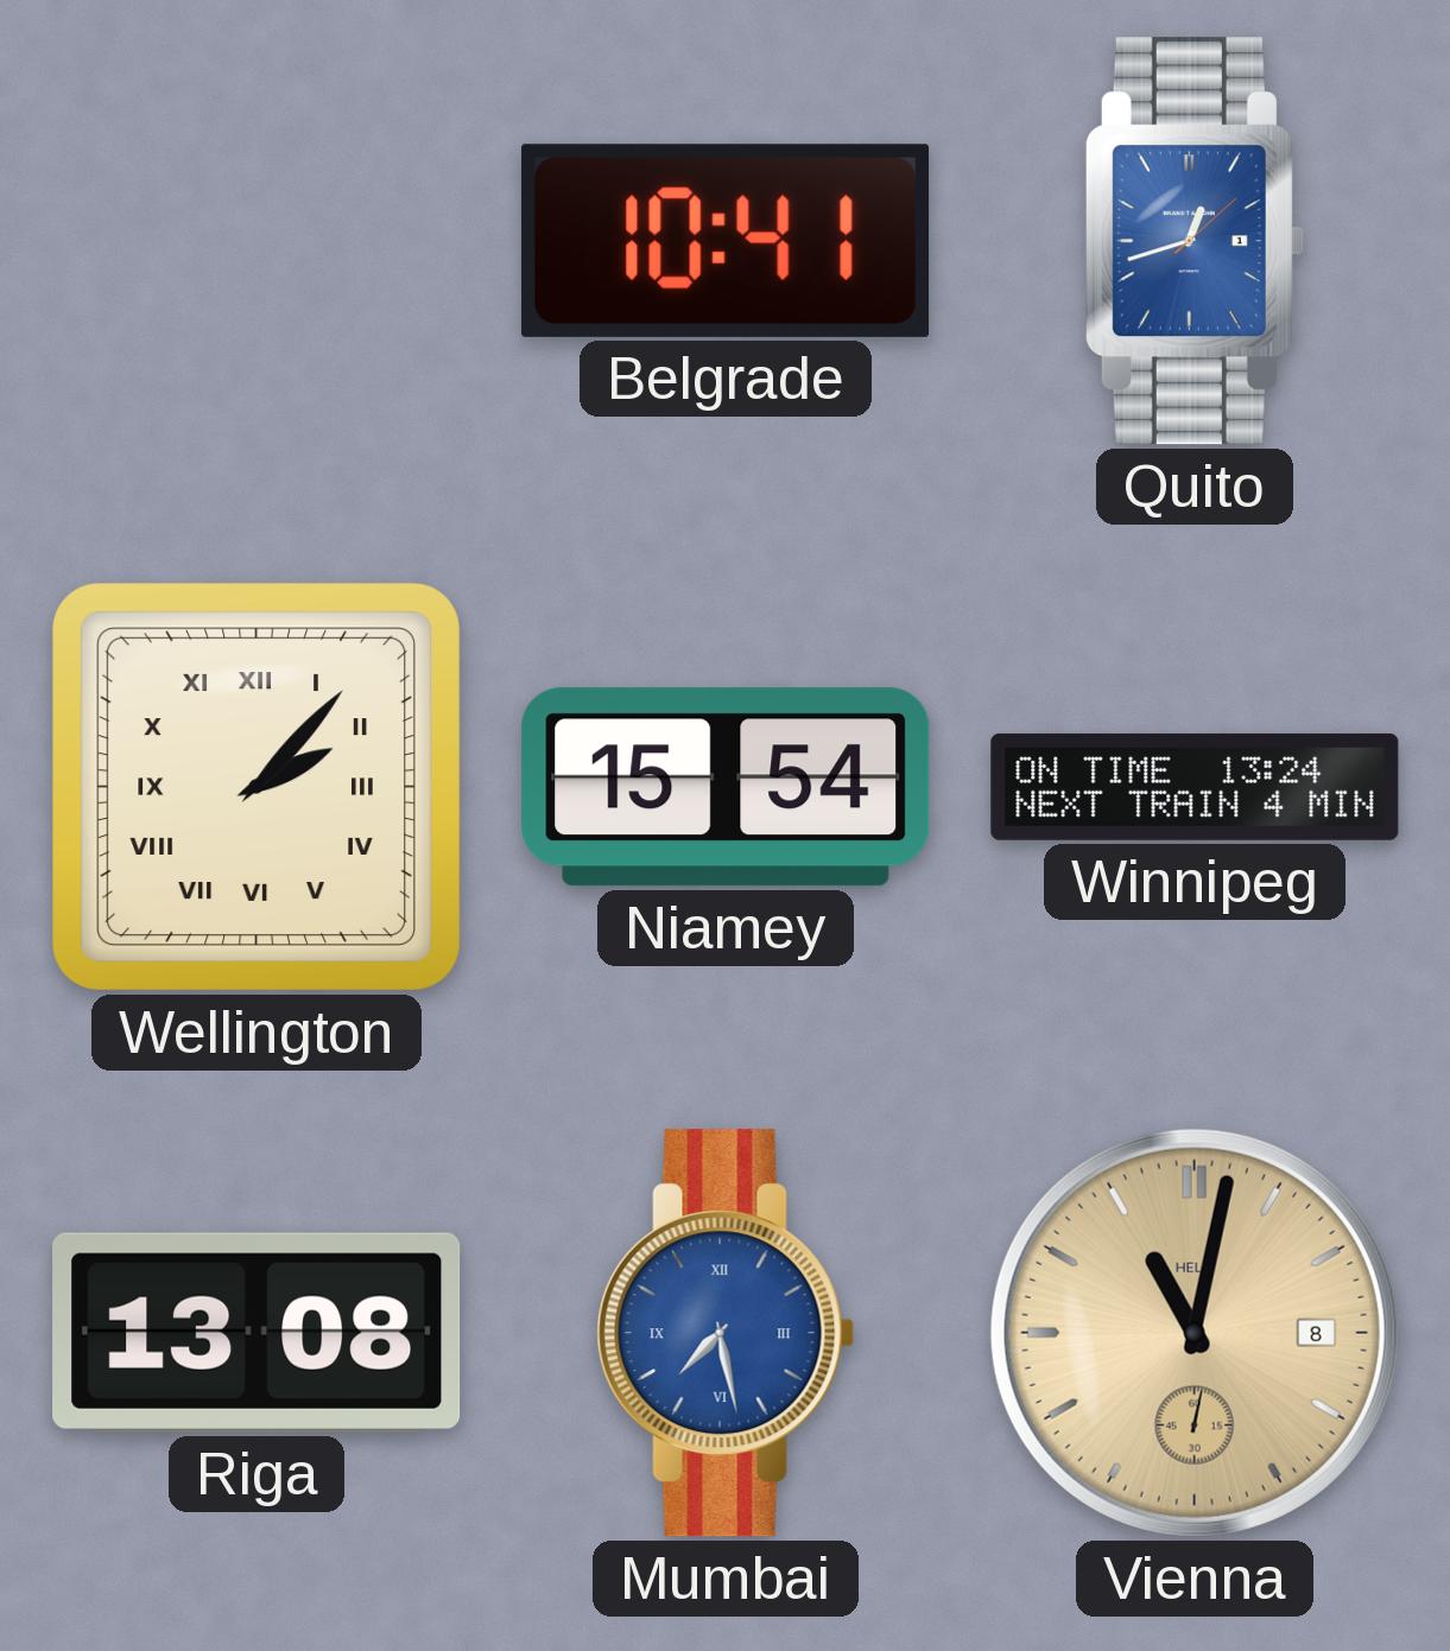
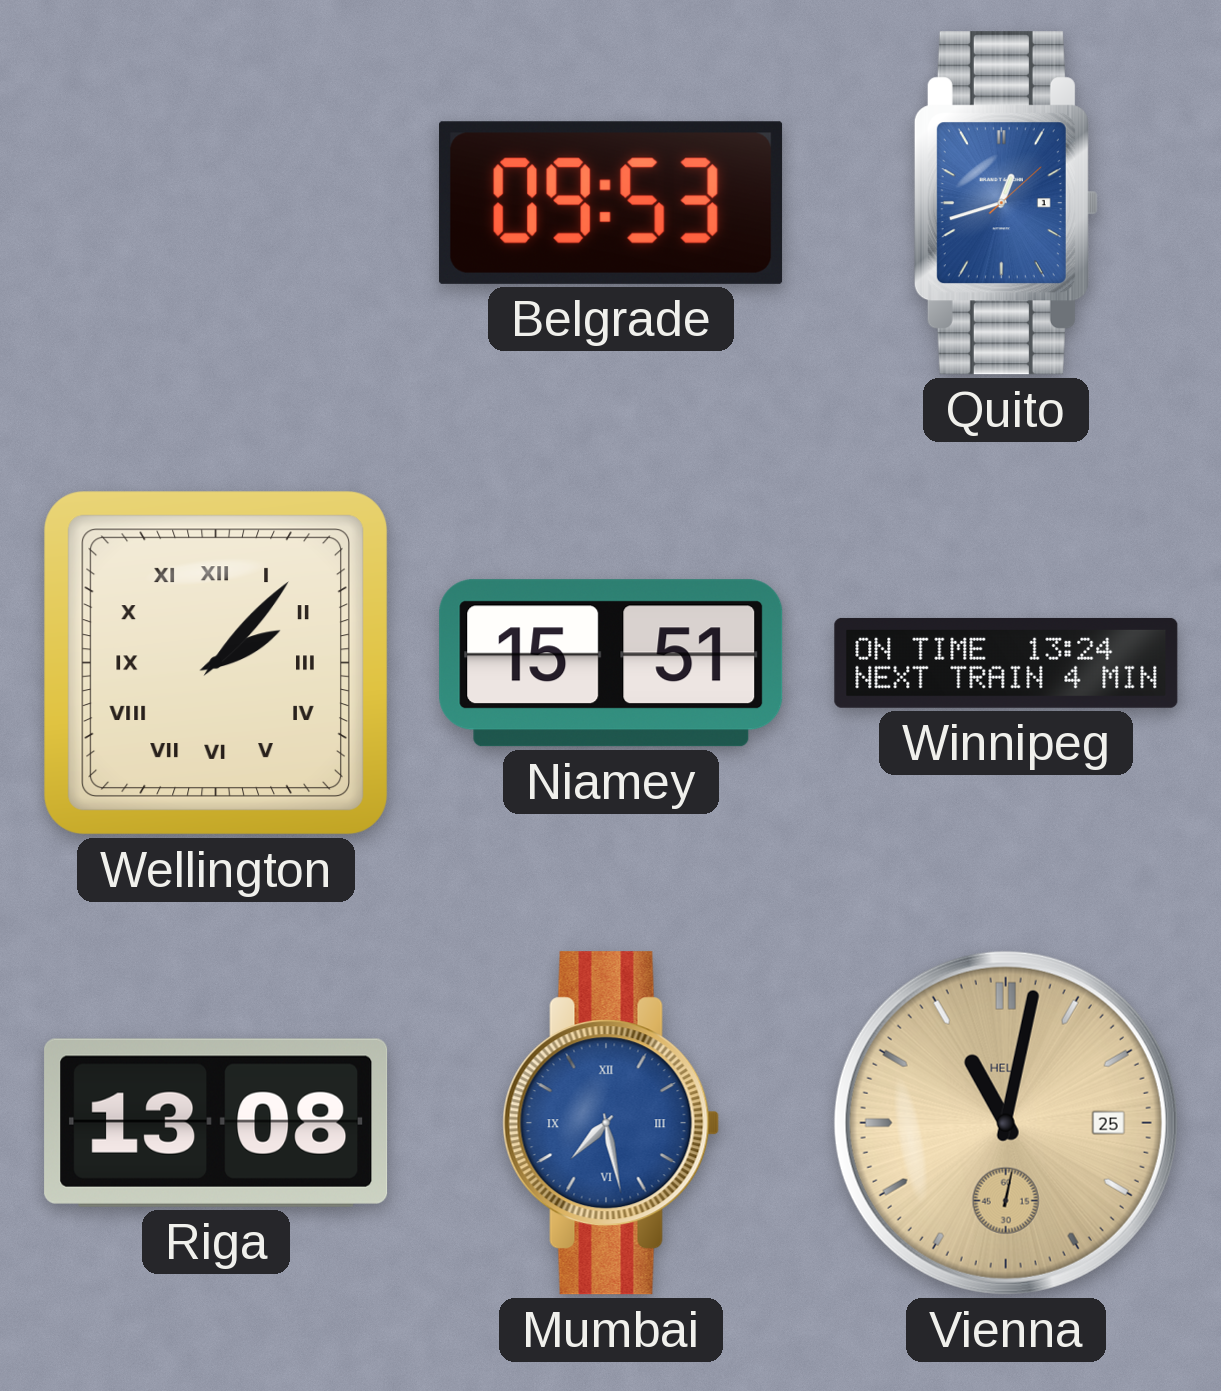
Belgrade: 10:41 -> 09:53 (611, 203)
Niamey: 15:54 -> 15:51 (611, 663)
Vienna date: 8 -> 25 (1006, 1123)
